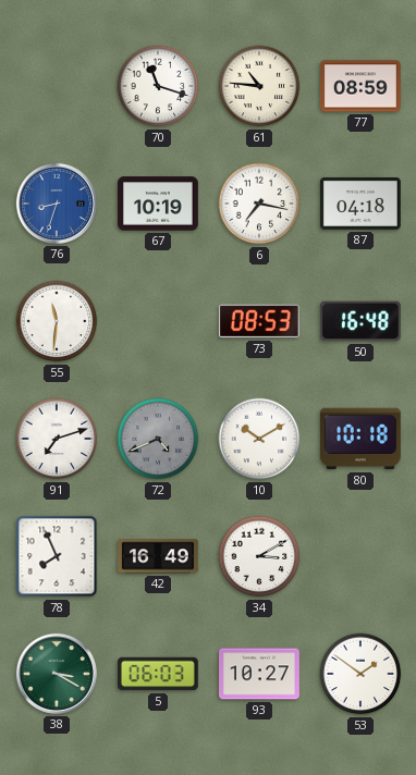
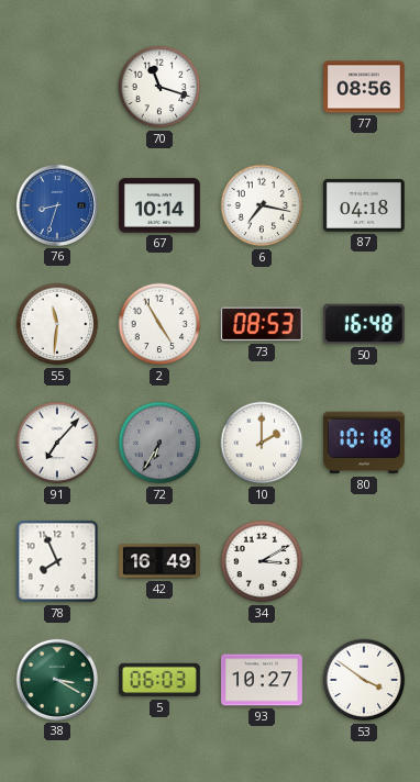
61: 10:46 -> none (259, 86)
77: 08:59 -> 08:56 (365, 87)
67: 10:19 -> 10:14 (161, 205)
2: none -> 4:55 (159, 324)
91: 7:12 -> 7:07 (57, 443)
72: 4:41 -> 6:35 (159, 443)
10: 10:10 -> 2:00 (262, 443)
53: 1:51 -> 3:51 (364, 680)
